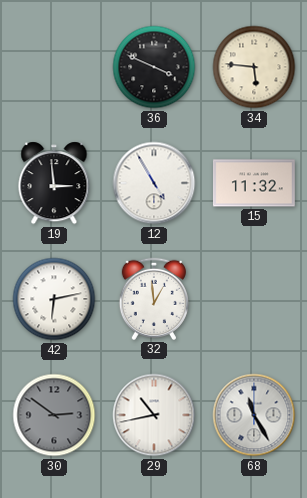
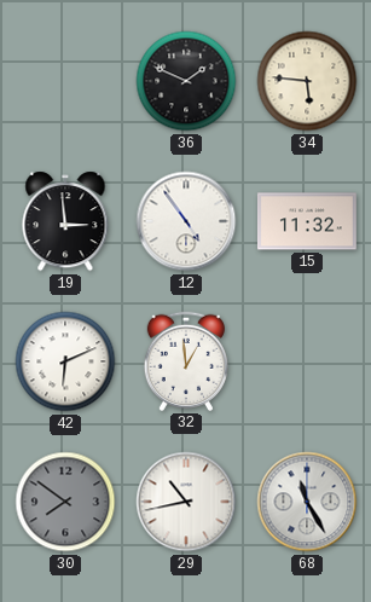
36: 3:49 -> 1:49 (186, 81)
12: 4:55 -> 4:54 (186, 221)
42: 6:13 -> 6:11 (65, 361)
30: 2:51 -> 7:51 (65, 502)
